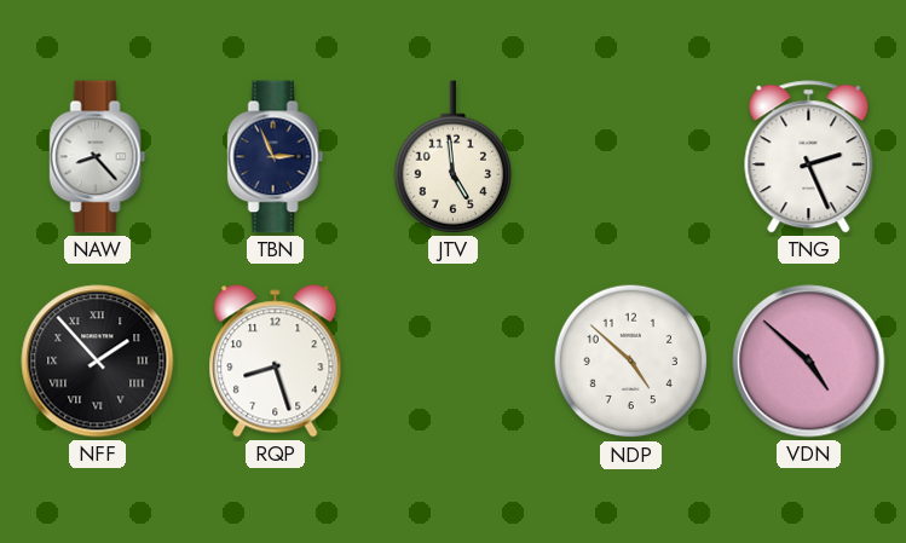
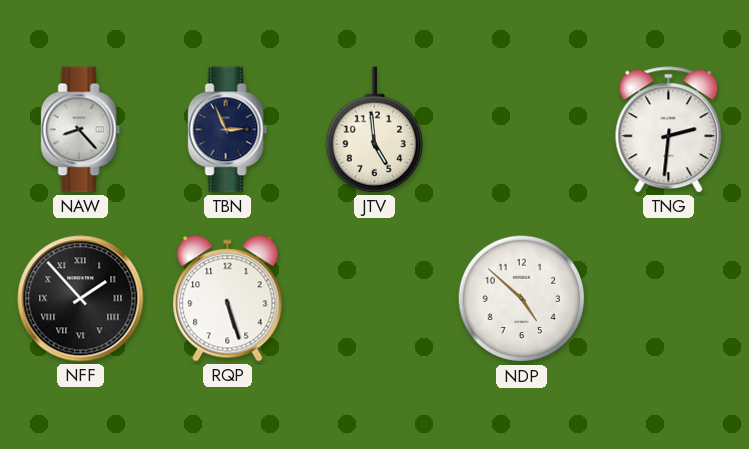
TNG: 2:26 -> 2:31 (669, 130)
RQP: 8:27 -> 5:27 (228, 299)
VDN: 4:52 -> none (809, 362)
